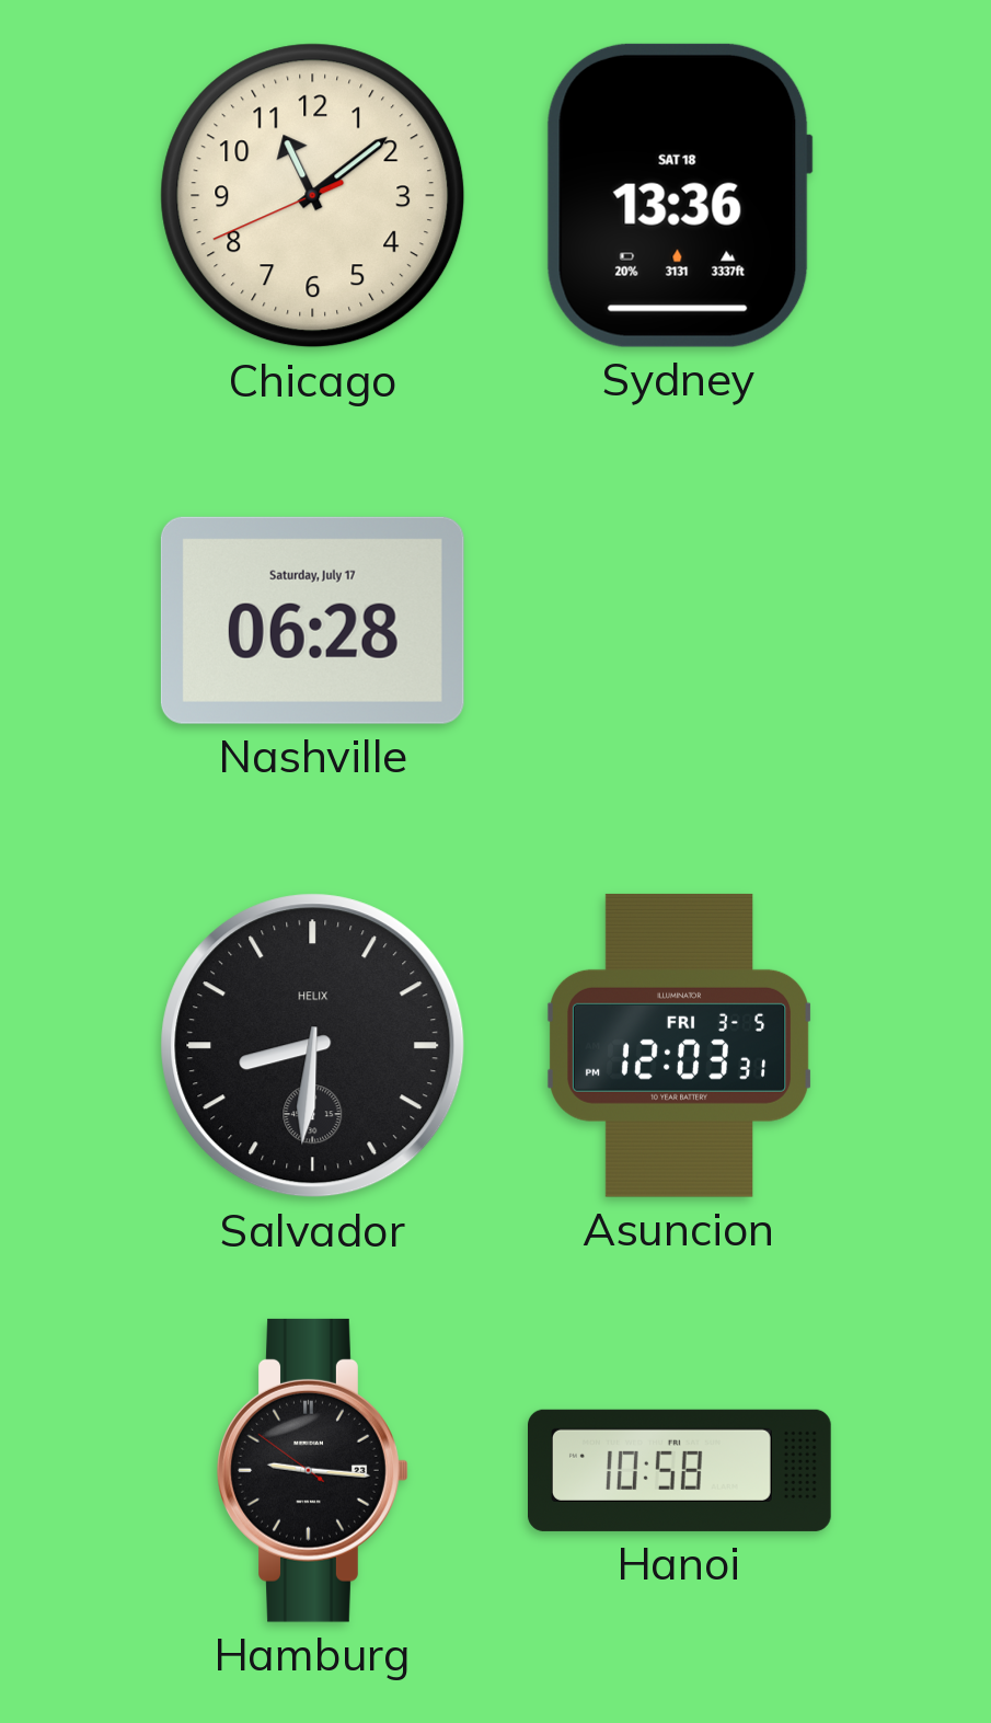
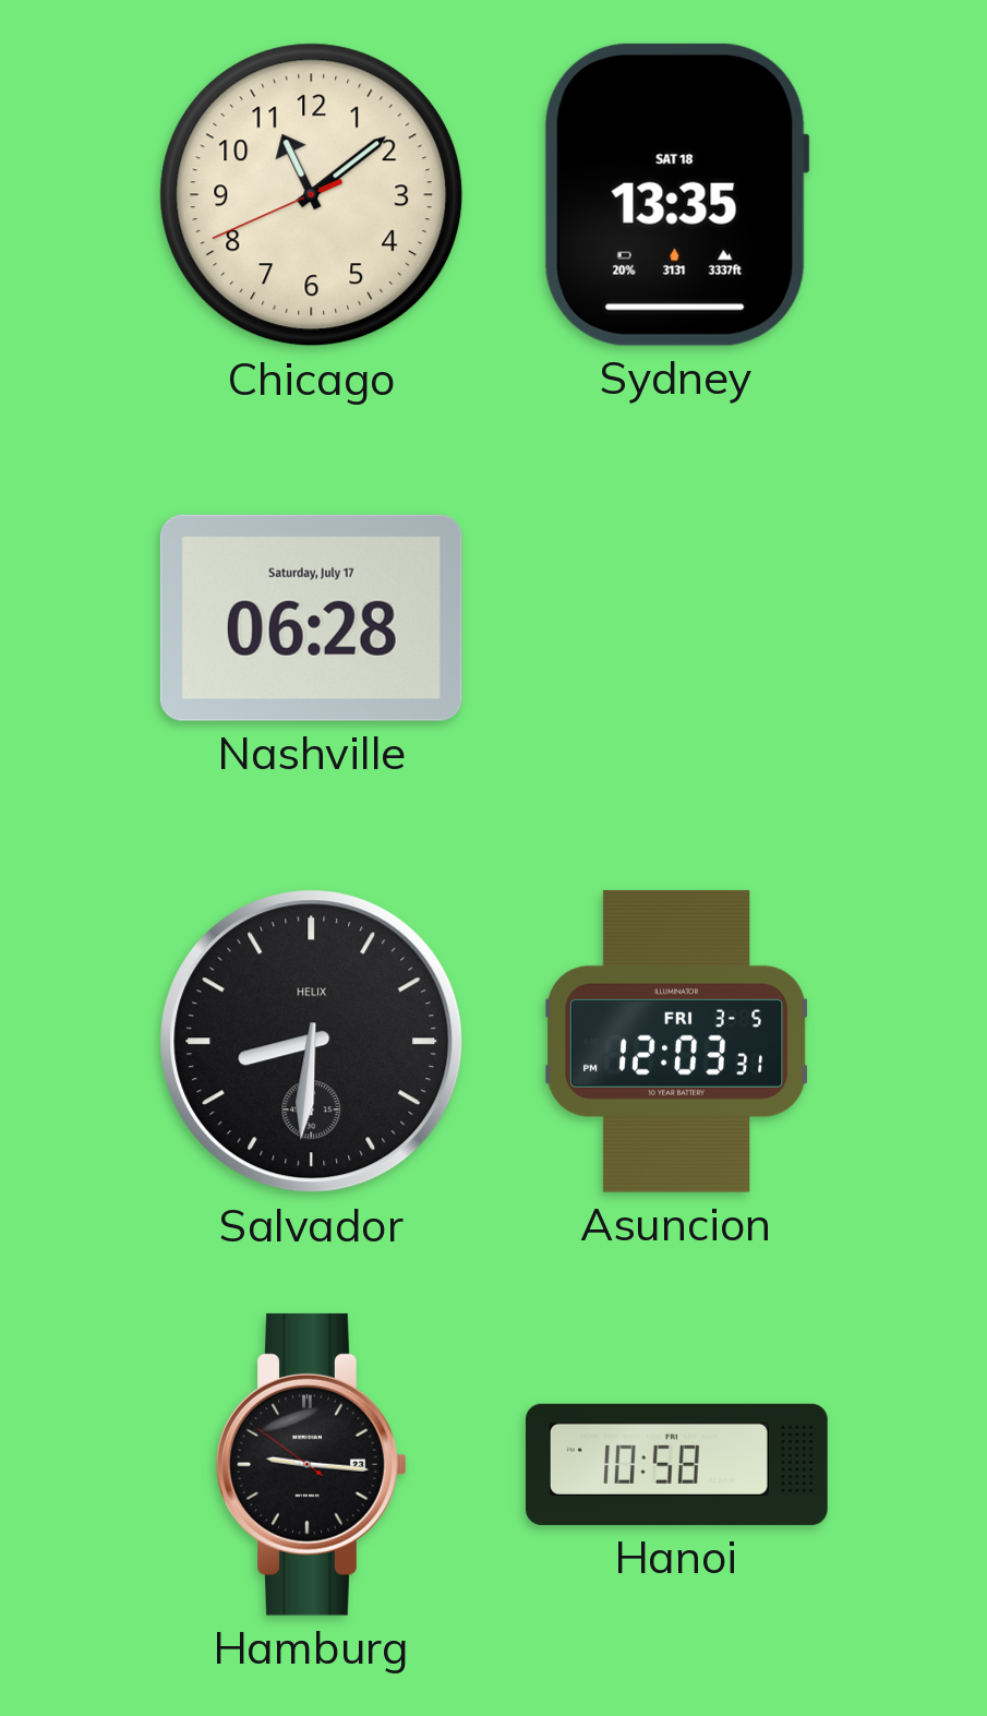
Sydney: 13:36 -> 13:35 (676, 194)
